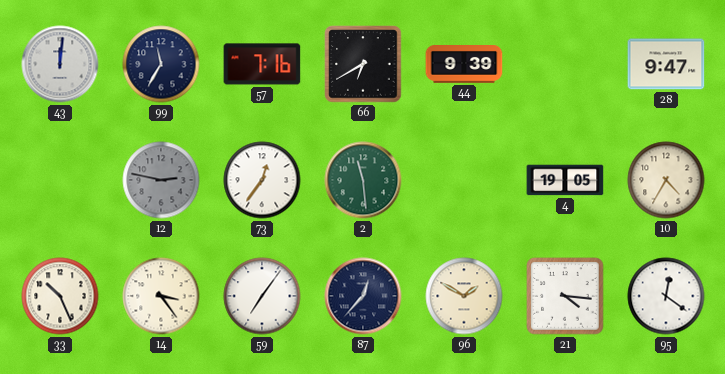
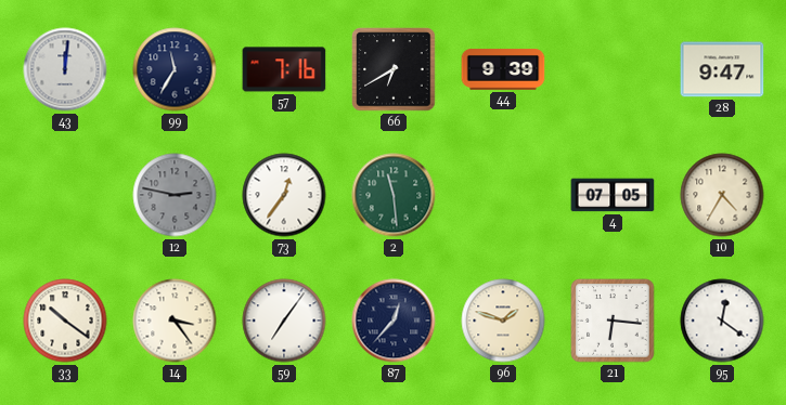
4: 19:05 -> 07:05 (613, 195)
33: 10:26 -> 10:21 (65, 321)
96: 1:50 -> 1:48 (503, 321)
21: 4:16 -> 6:16 (613, 321)
